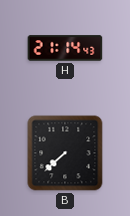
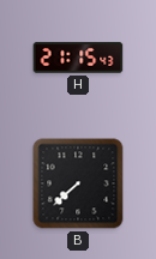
H: 21:14 -> 21:15 (78, 58)
